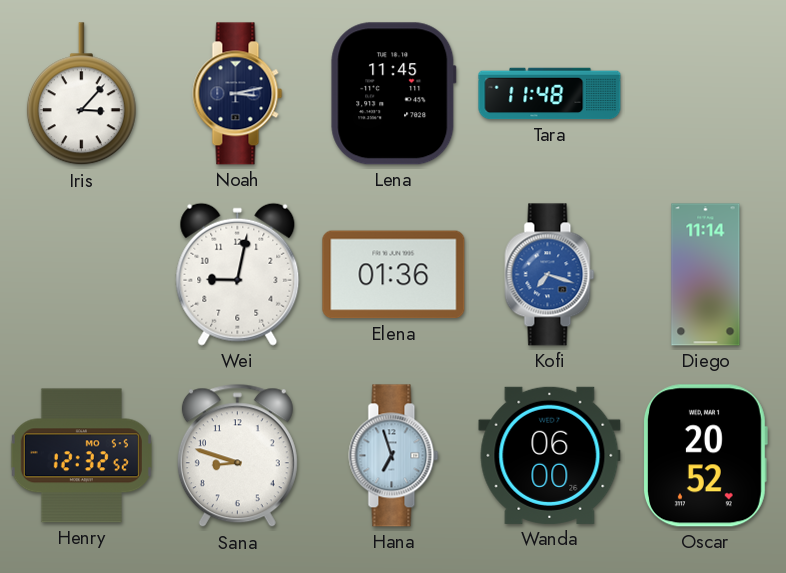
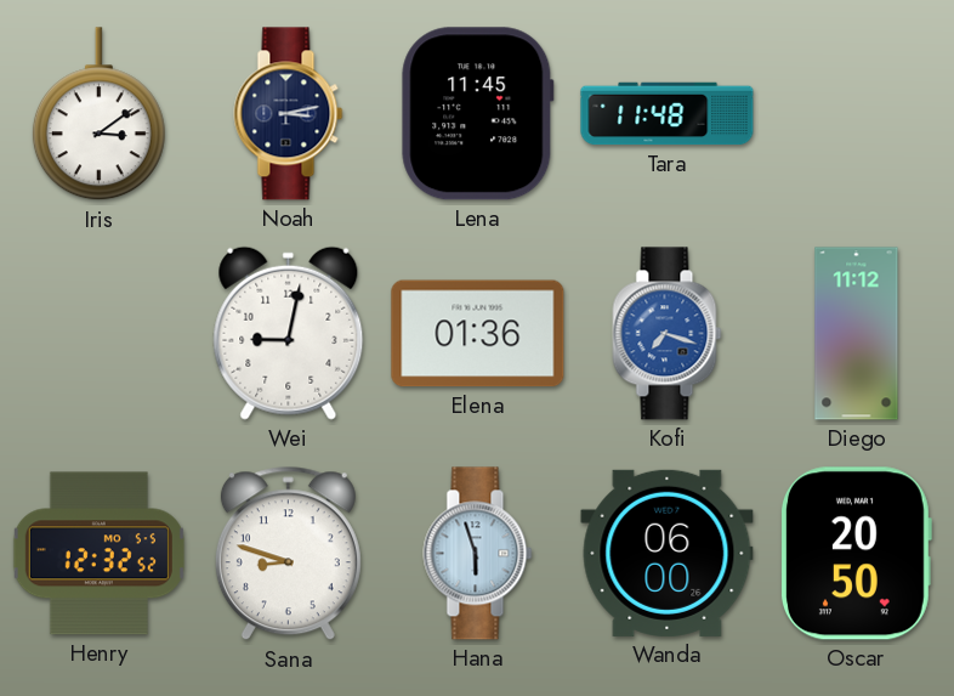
Iris: 3:07 -> 3:09 (98, 114)
Diego: 11:14 -> 11:12 (857, 334)
Hana: 6:57 -> 5:57 (478, 554)
Oscar: 20:52 -> 20:50 (856, 554)
